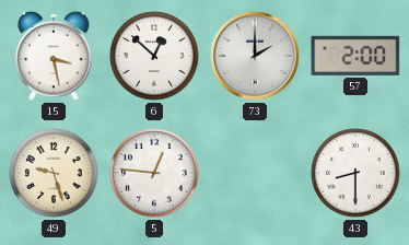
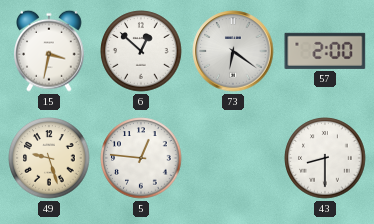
15: 3:28 -> 3:32 (50, 51)
73: 2:00 -> 6:21 (233, 51)
